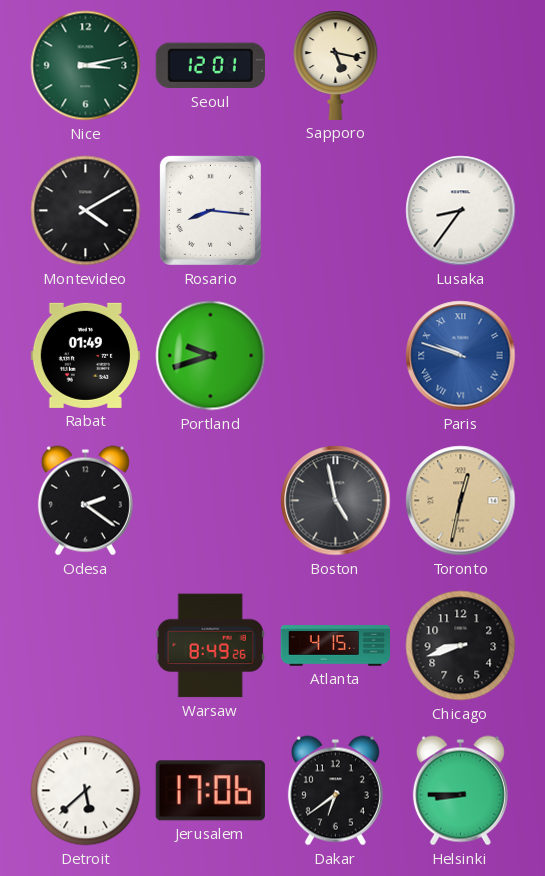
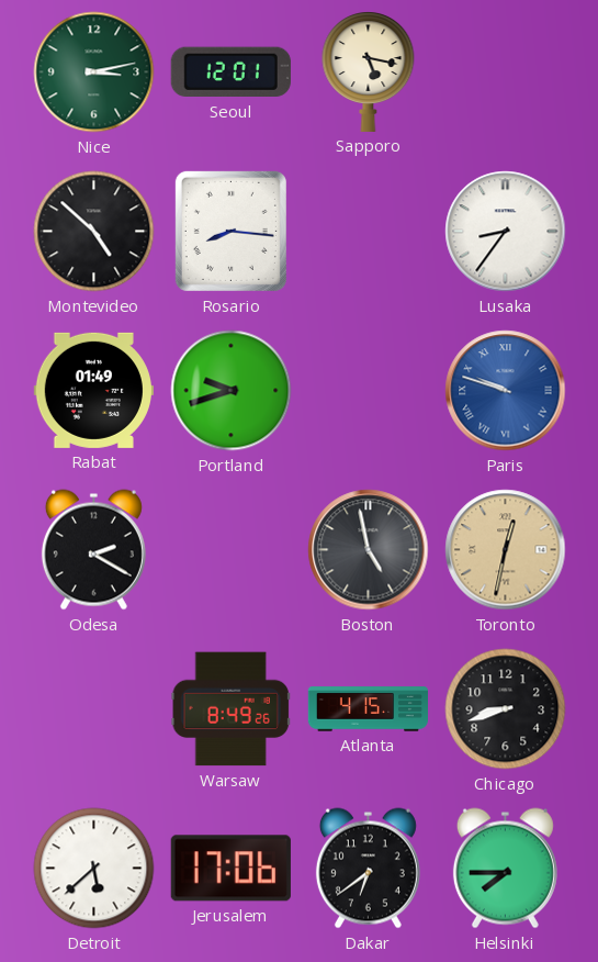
Montevideo: 4:10 -> 4:52 (94, 232)
Odesa: 2:21 -> 2:20 (93, 550)
Helsinki: 8:45 -> 7:45 (505, 869)
